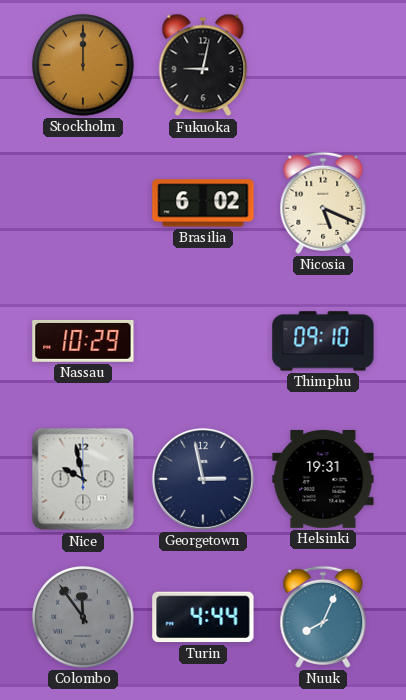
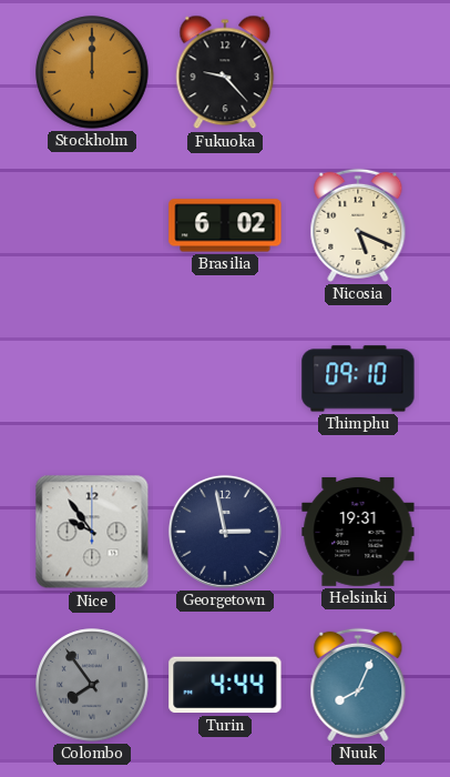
Fukuoka: 9:02 -> 9:23 (225, 72)
Nassau: 10:29 -> none (83, 342)
Nice: 9:58 -> 9:54 (92, 532)
Colombo: 11:54 -> 7:54 (92, 685)
